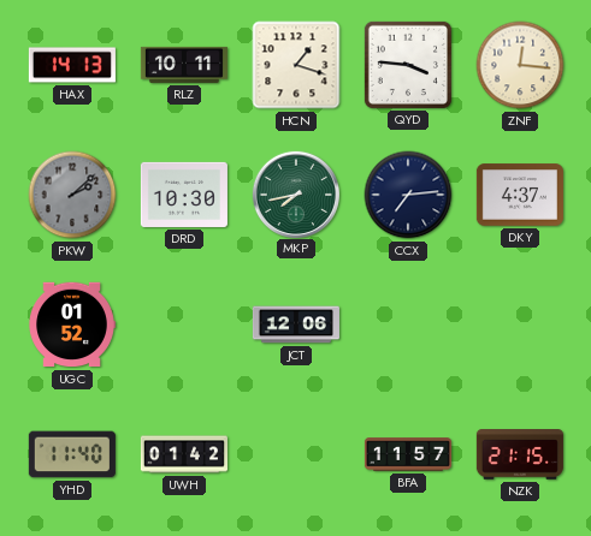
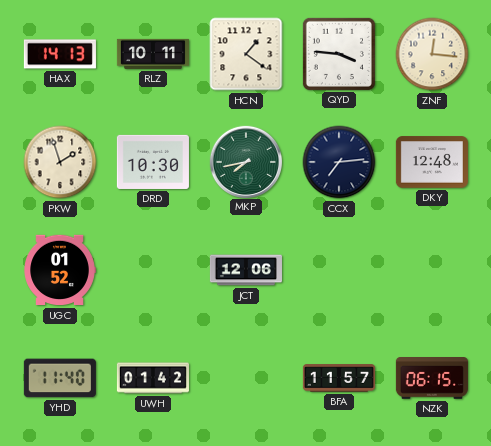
HCN: 1:18 -> 1:21 (246, 54)
PKW: 2:08 -> 1:57 (60, 162)
PKW dial: grey -> cream (60, 162)
DKY: 4:37 -> 12:48 (432, 162)
NZK: 21:15 -> 06:15 (432, 378)
